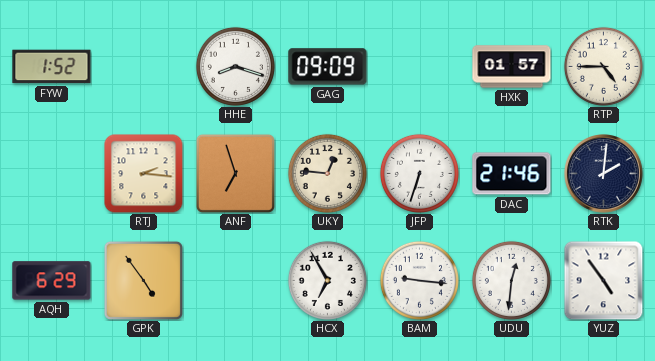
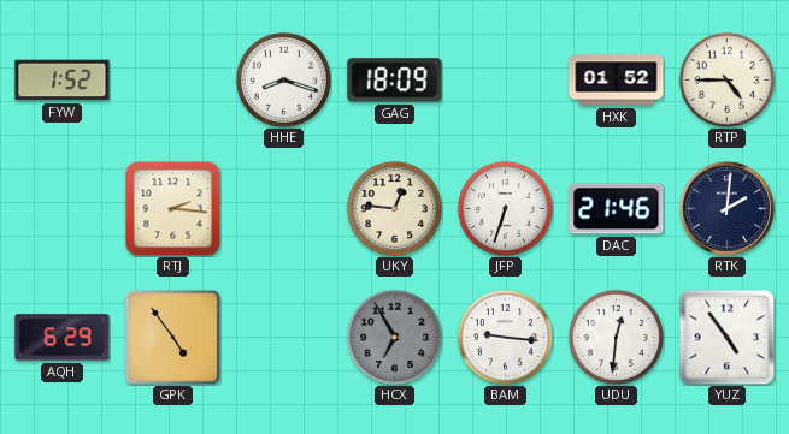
GAG: 09:09 -> 18:09 (395, 81)
HXK: 01:57 -> 01:52 (617, 81)
ANF: 6:57 -> none (235, 173)
HCX dial: white -> grey (394, 337)
